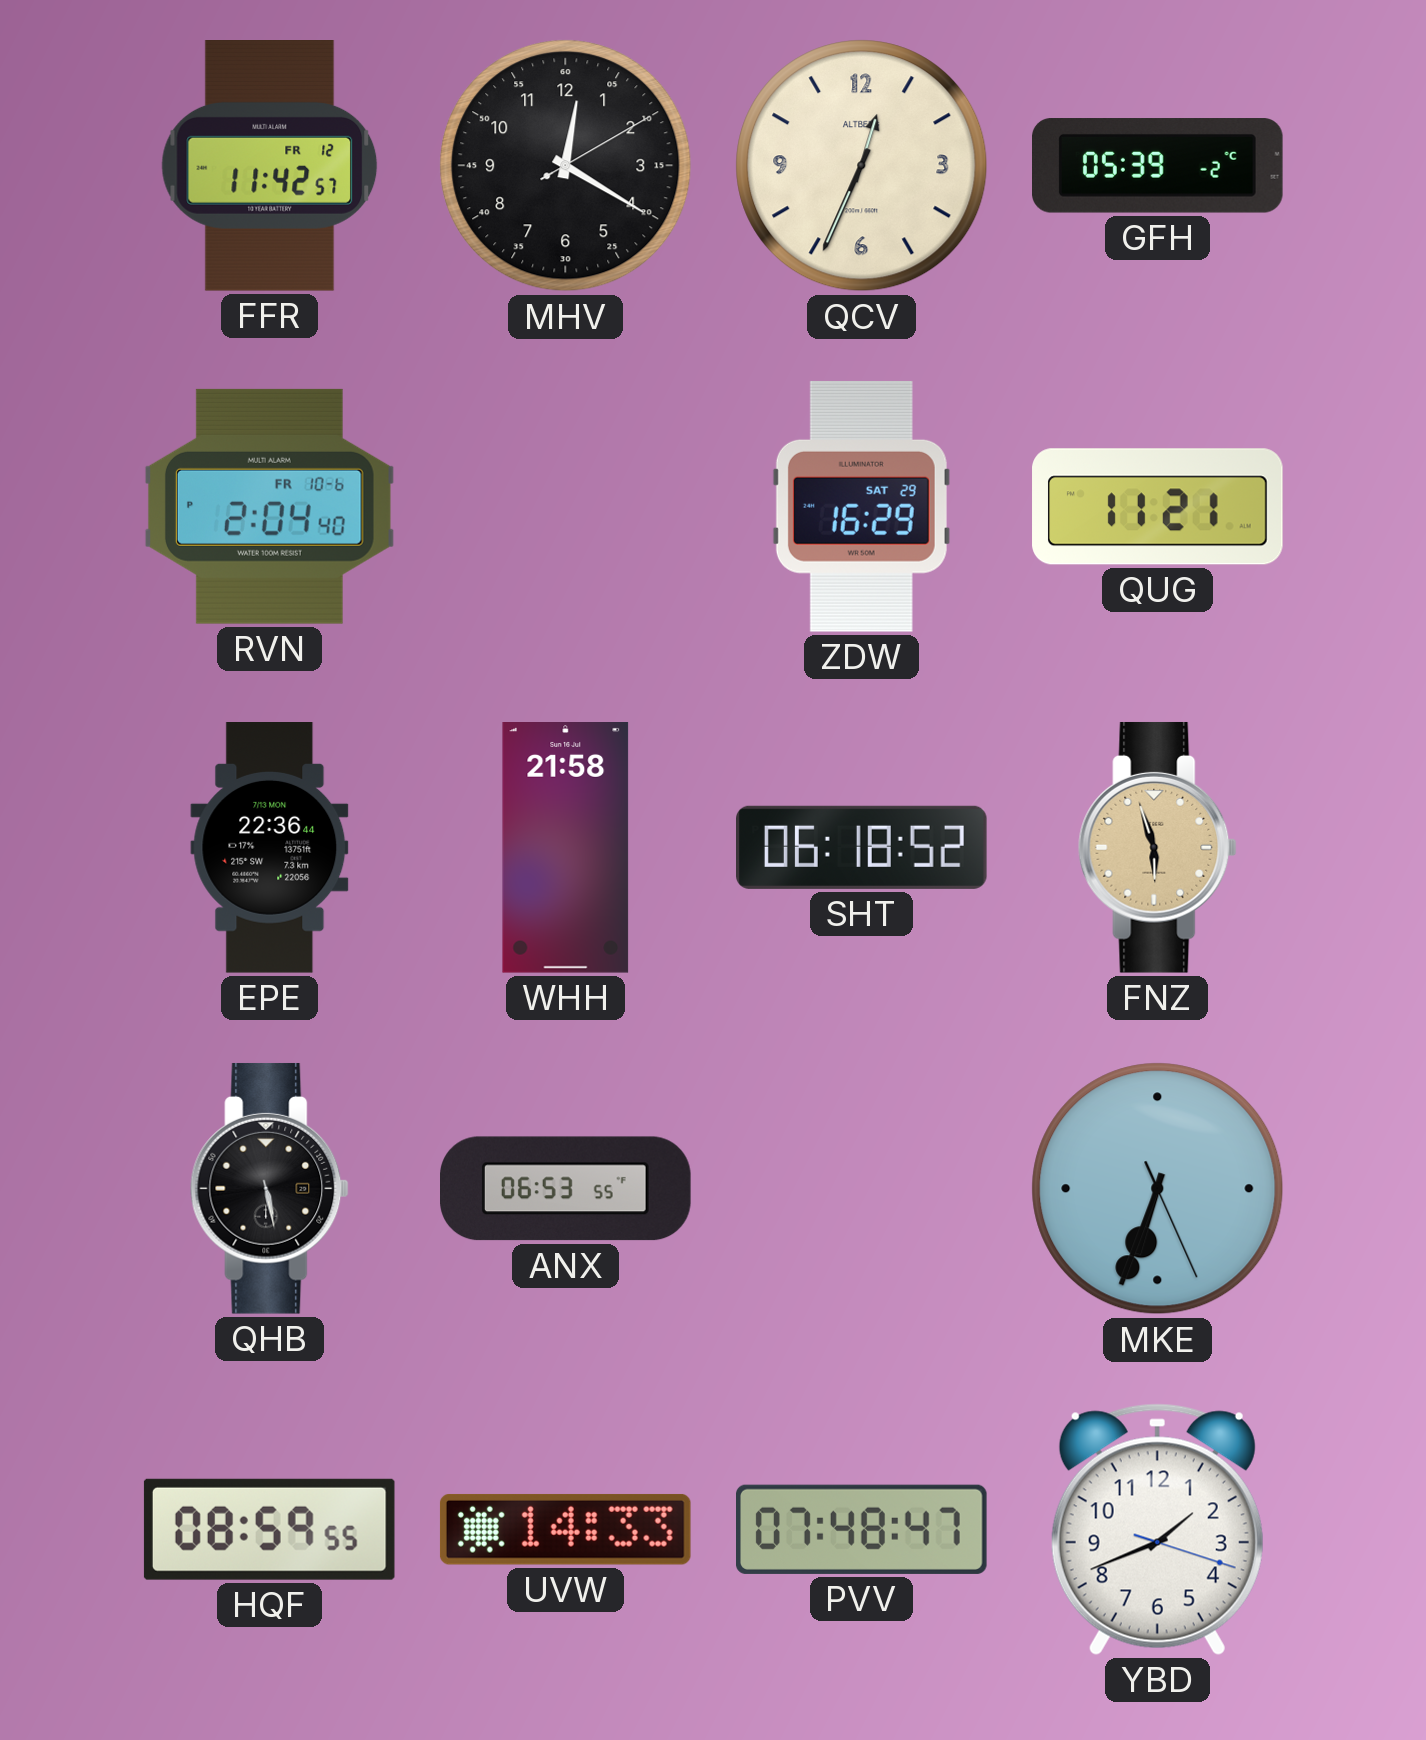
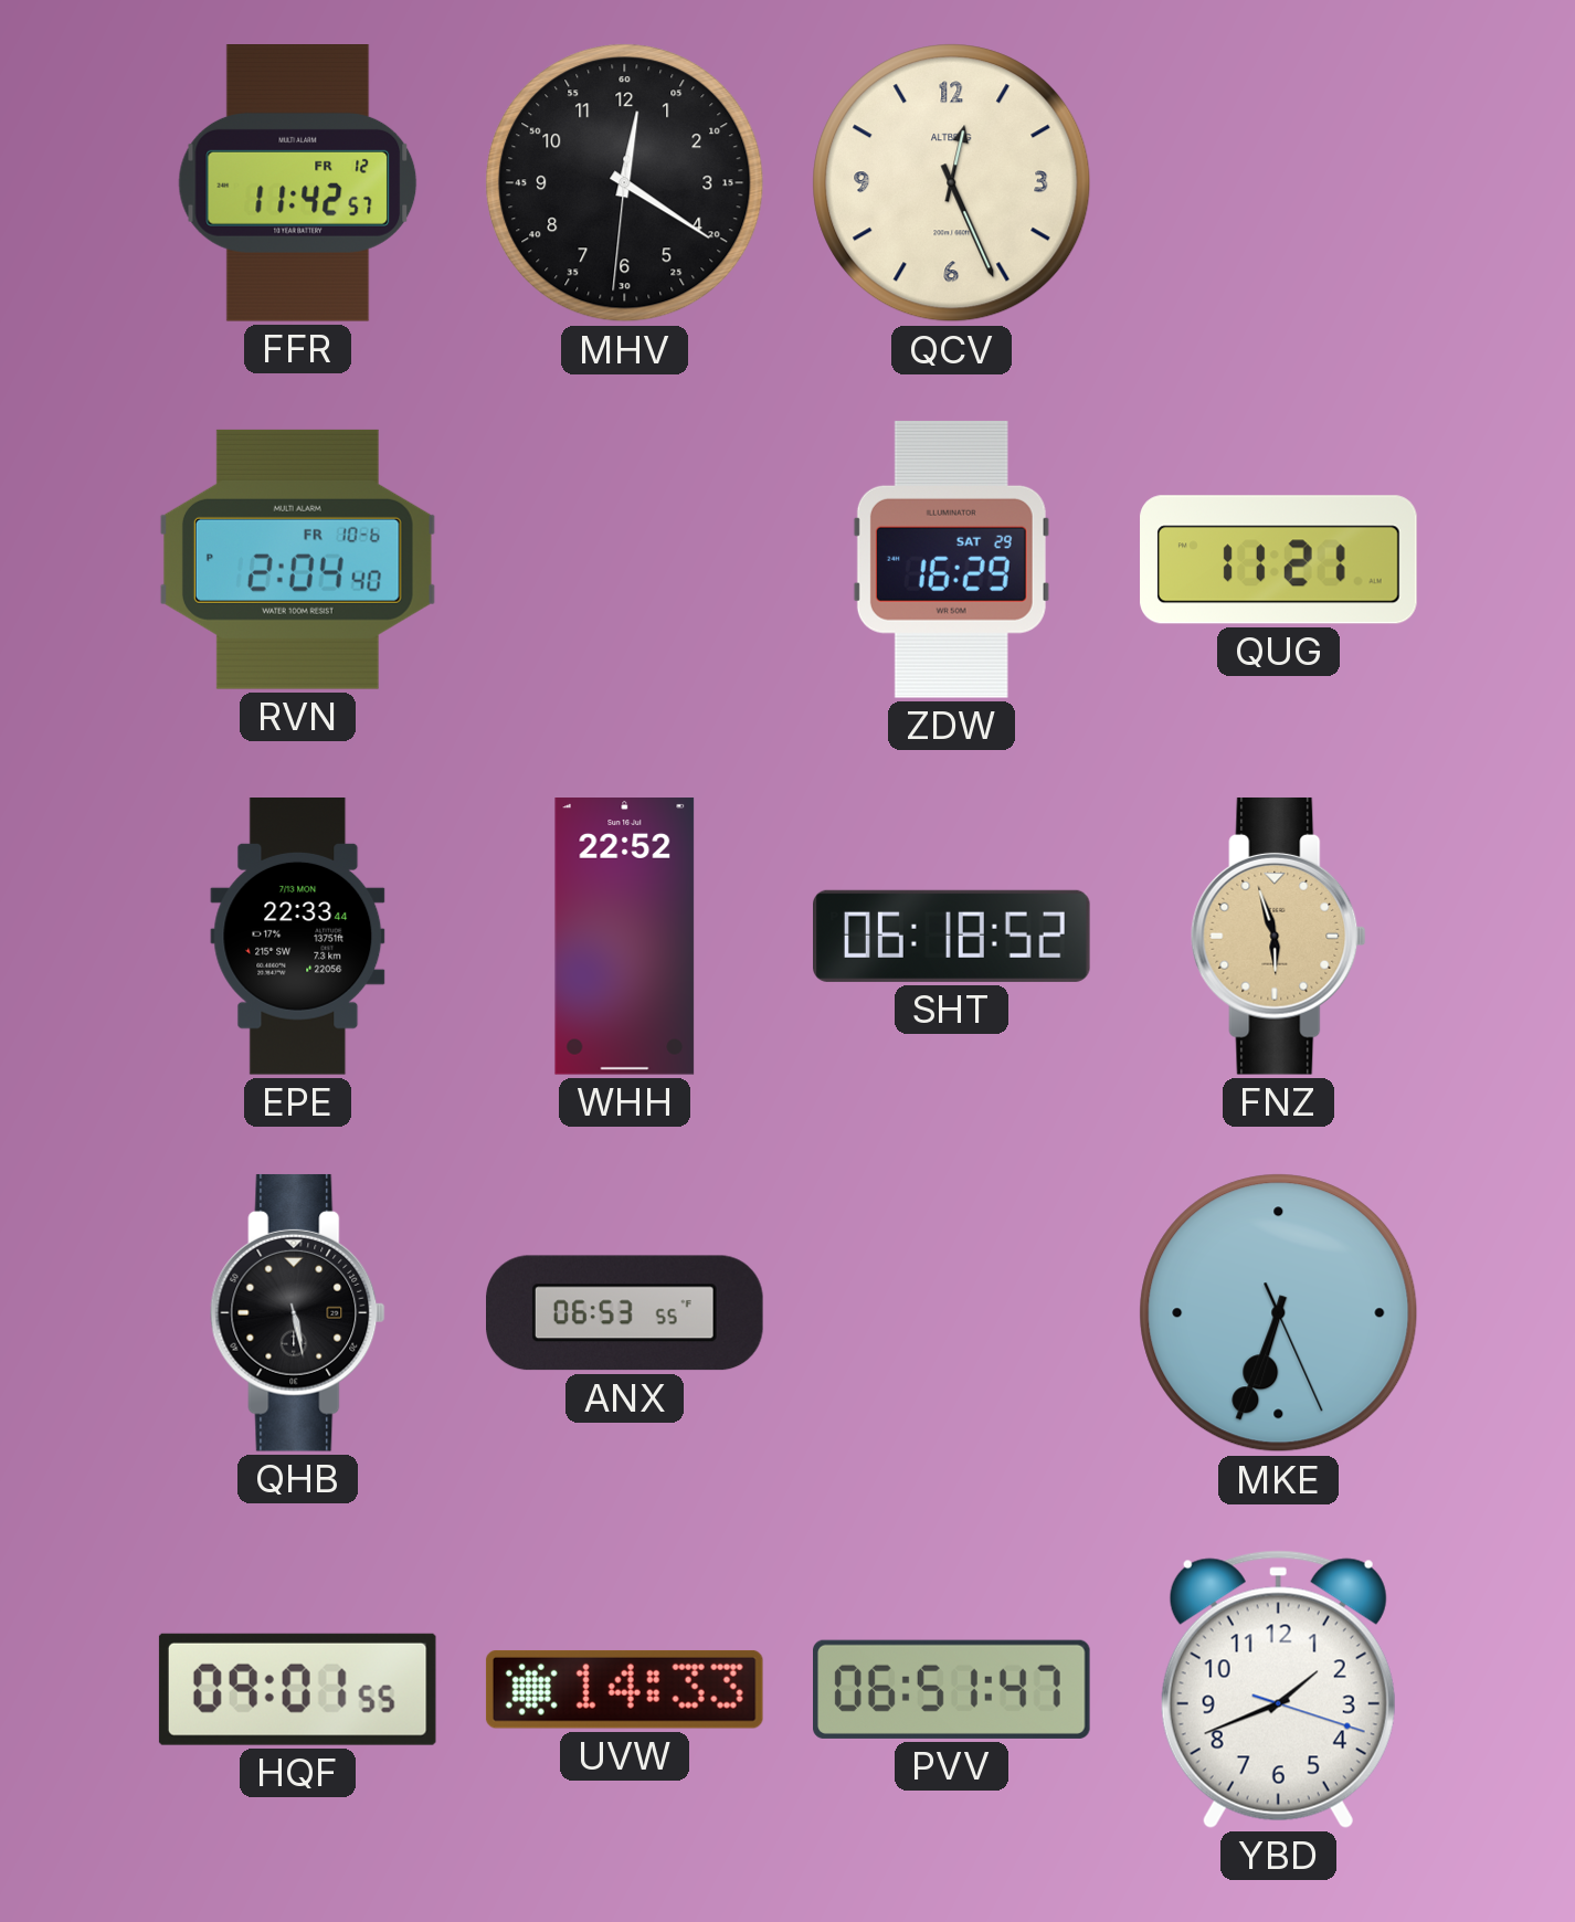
MHV: 12:20:10 -> 12:20:31 (625, 183)
QCV: 12:34 -> 12:26 (952, 183)
GFH: 05:39 -> none (1158, 166)
EPE: 22:36 -> 22:33 (298, 937)
WHH: 21:58 -> 22:52 (625, 937)
HQF: 08:59 -> 09:01 (297, 1689)
PVV: 07:48 -> 06:51 (952, 1689)
